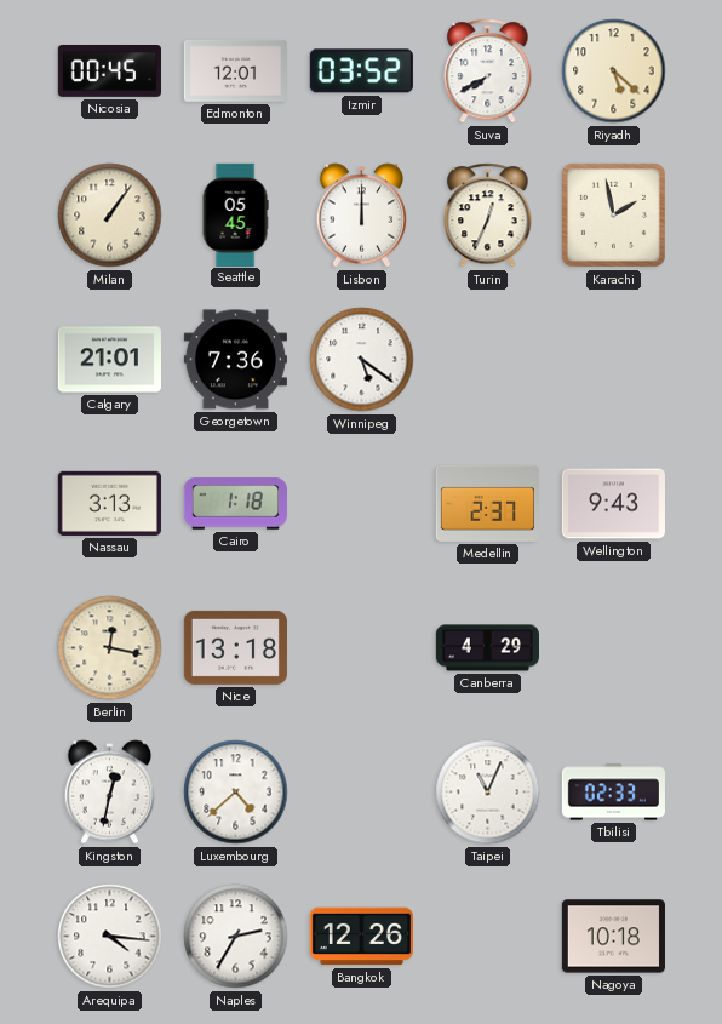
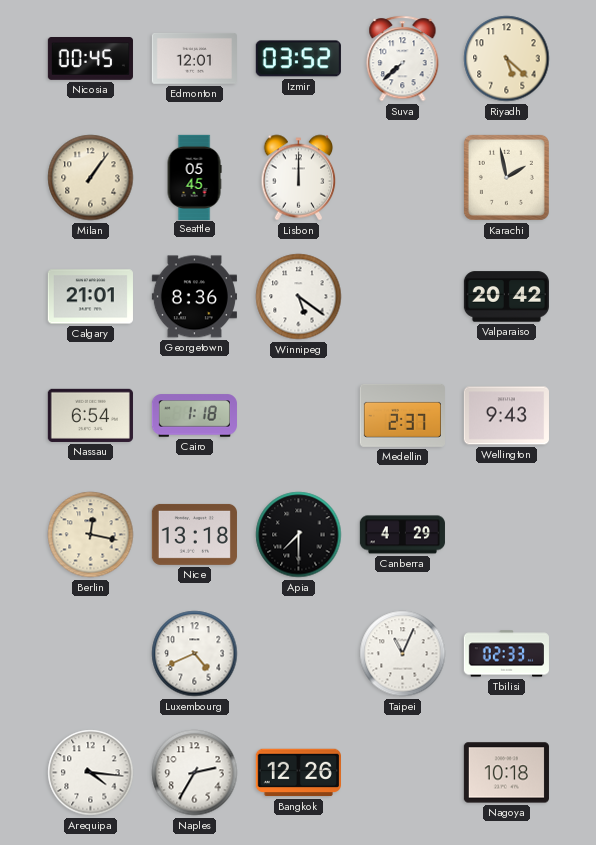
Suva: 7:40 -> 7:38 (403, 59)
Turin: 12:34 -> none (488, 216)
Georgetown: 7:36 -> 8:36 (194, 297)
Valparaiso: none -> 20:42 (506, 297)
Nassau: 3:13 -> 6:54 (90, 415)
Apia: none -> 7:30 (299, 535)
Kingston: 12:32 -> none (110, 793)
Luxembourg: 4:38 -> 4:41 (195, 654)
